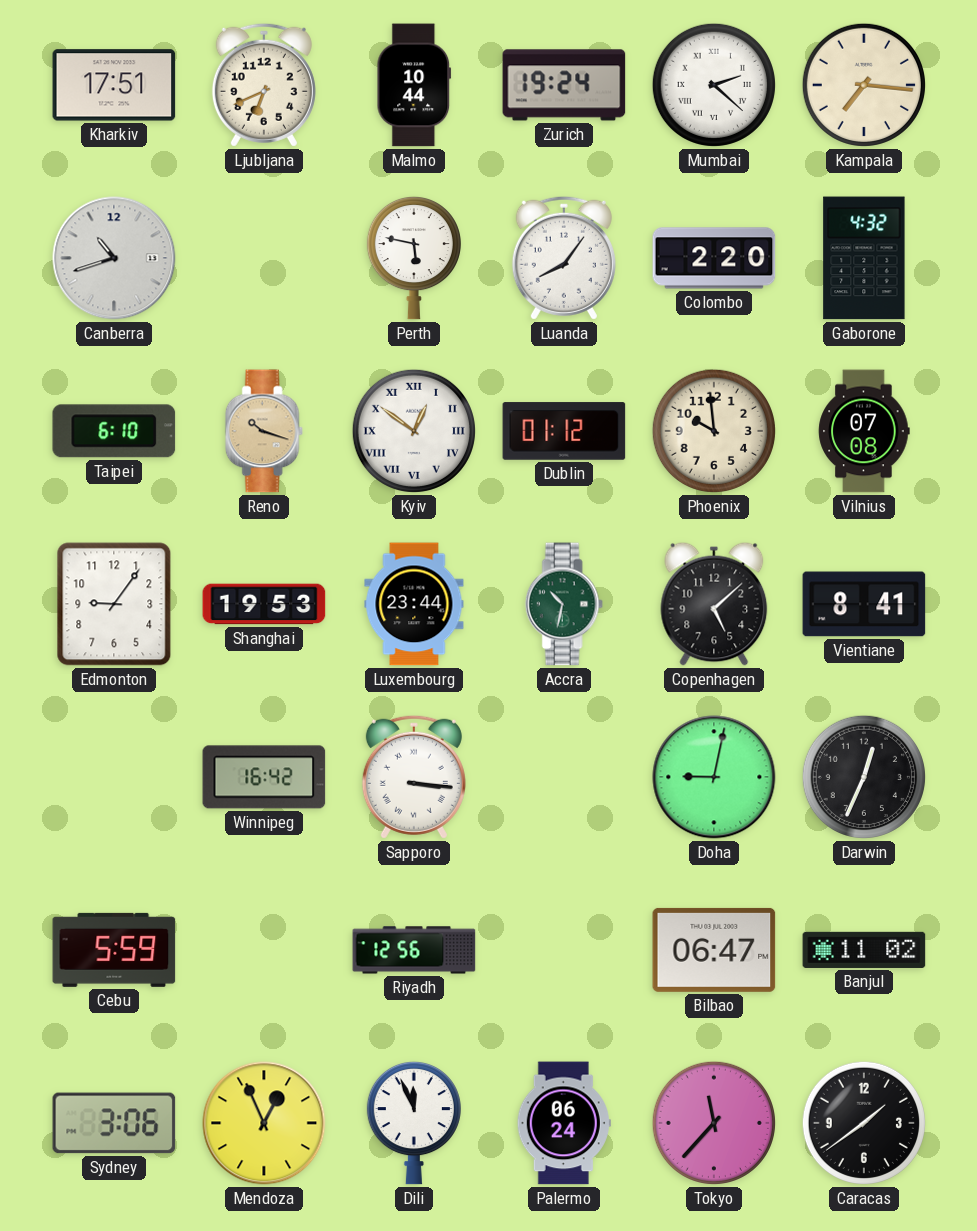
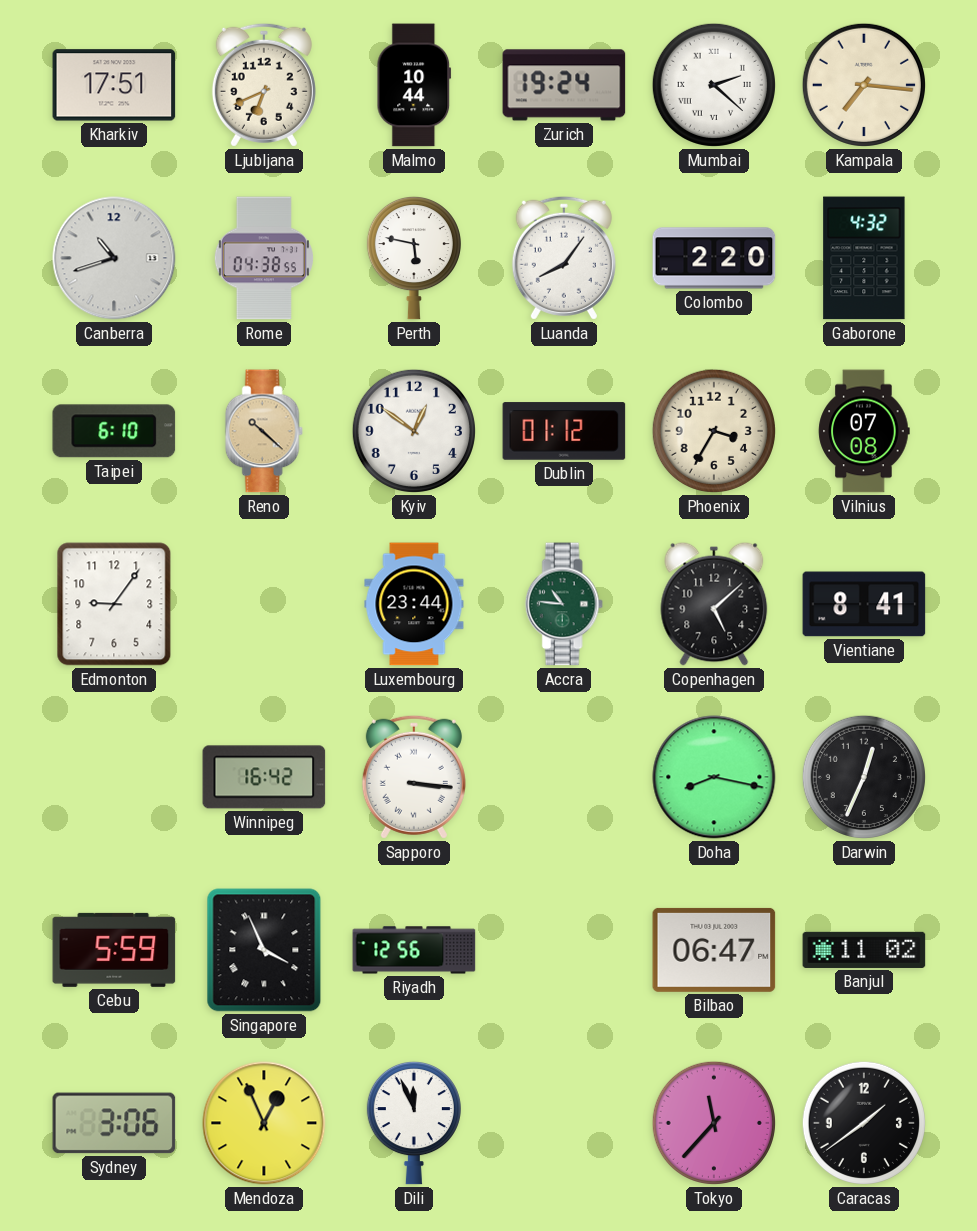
Rome: none -> 04:38 (264, 258)
Reno: 10:18 -> 10:22 (264, 431)
Kyiv numerals: Roman -> Arabic (414, 431)
Phoenix: 9:59 -> 3:35 (714, 431)
Shanghai: 19:53 -> none (264, 604)
Accra: 10:32 -> 10:46 (564, 604)
Doha: 9:02 -> 8:17 (714, 777)
Singapore: none -> 3:56 (264, 950)
Palermo: 06:24 -> none (564, 1123)
